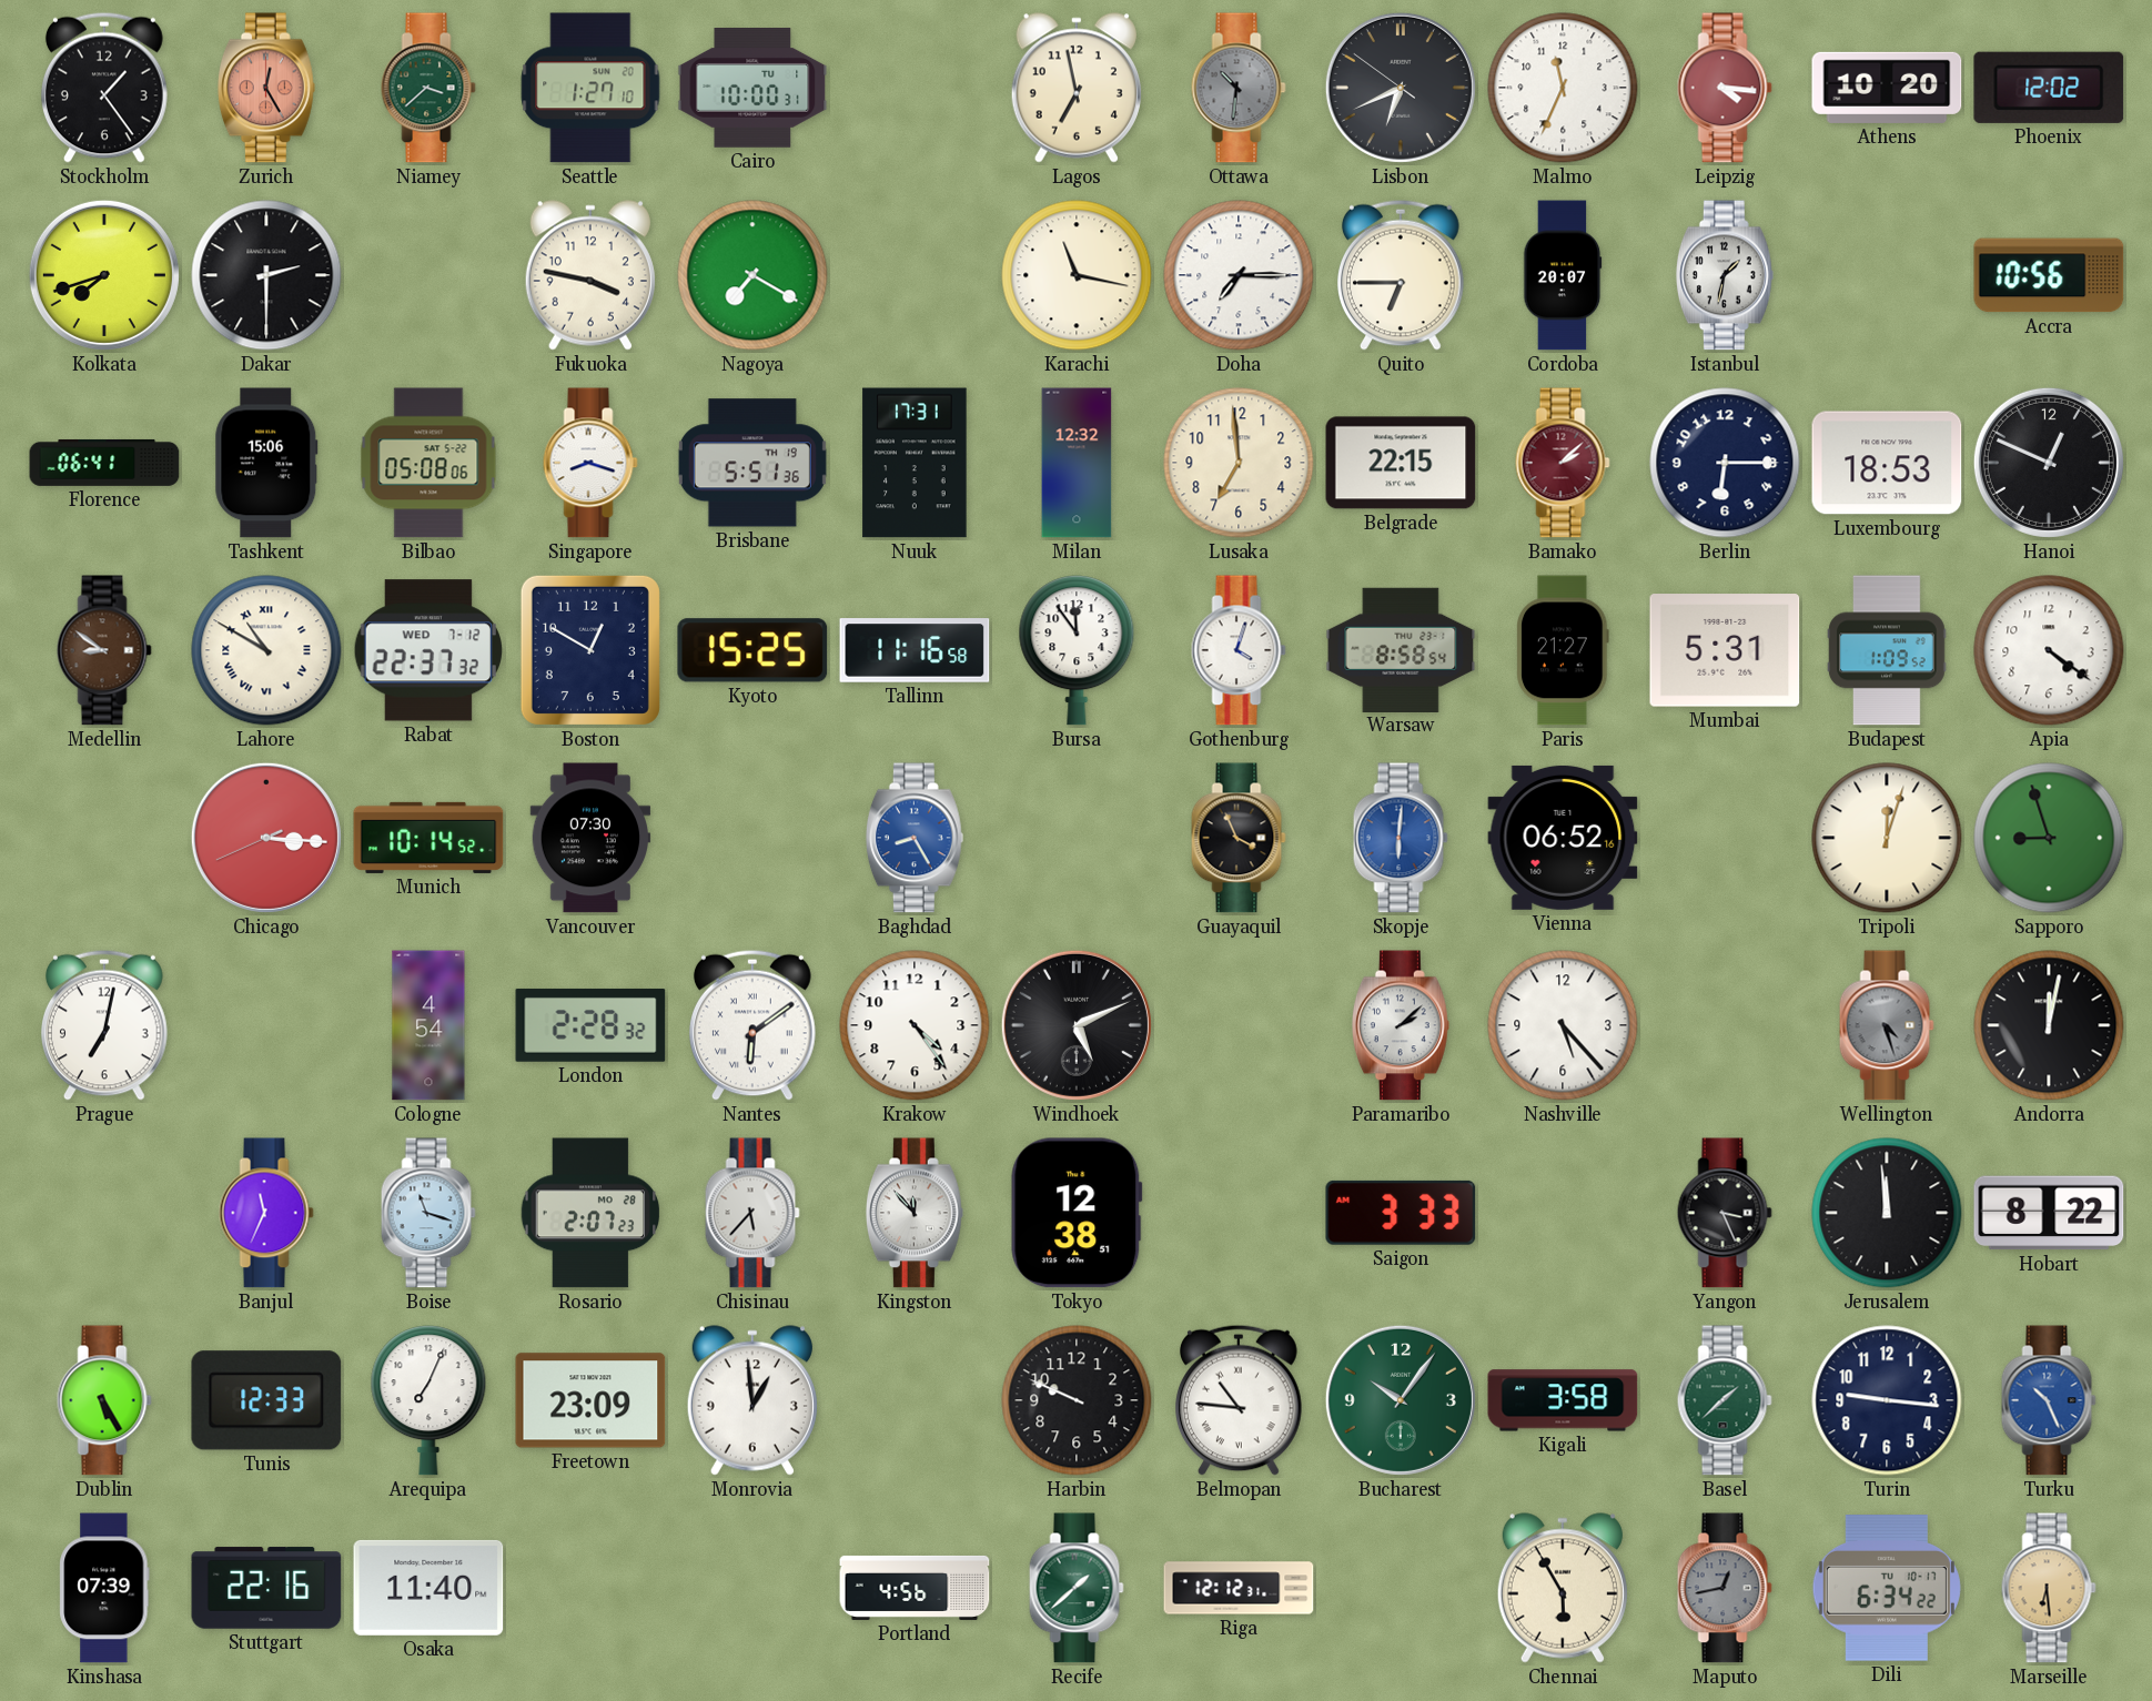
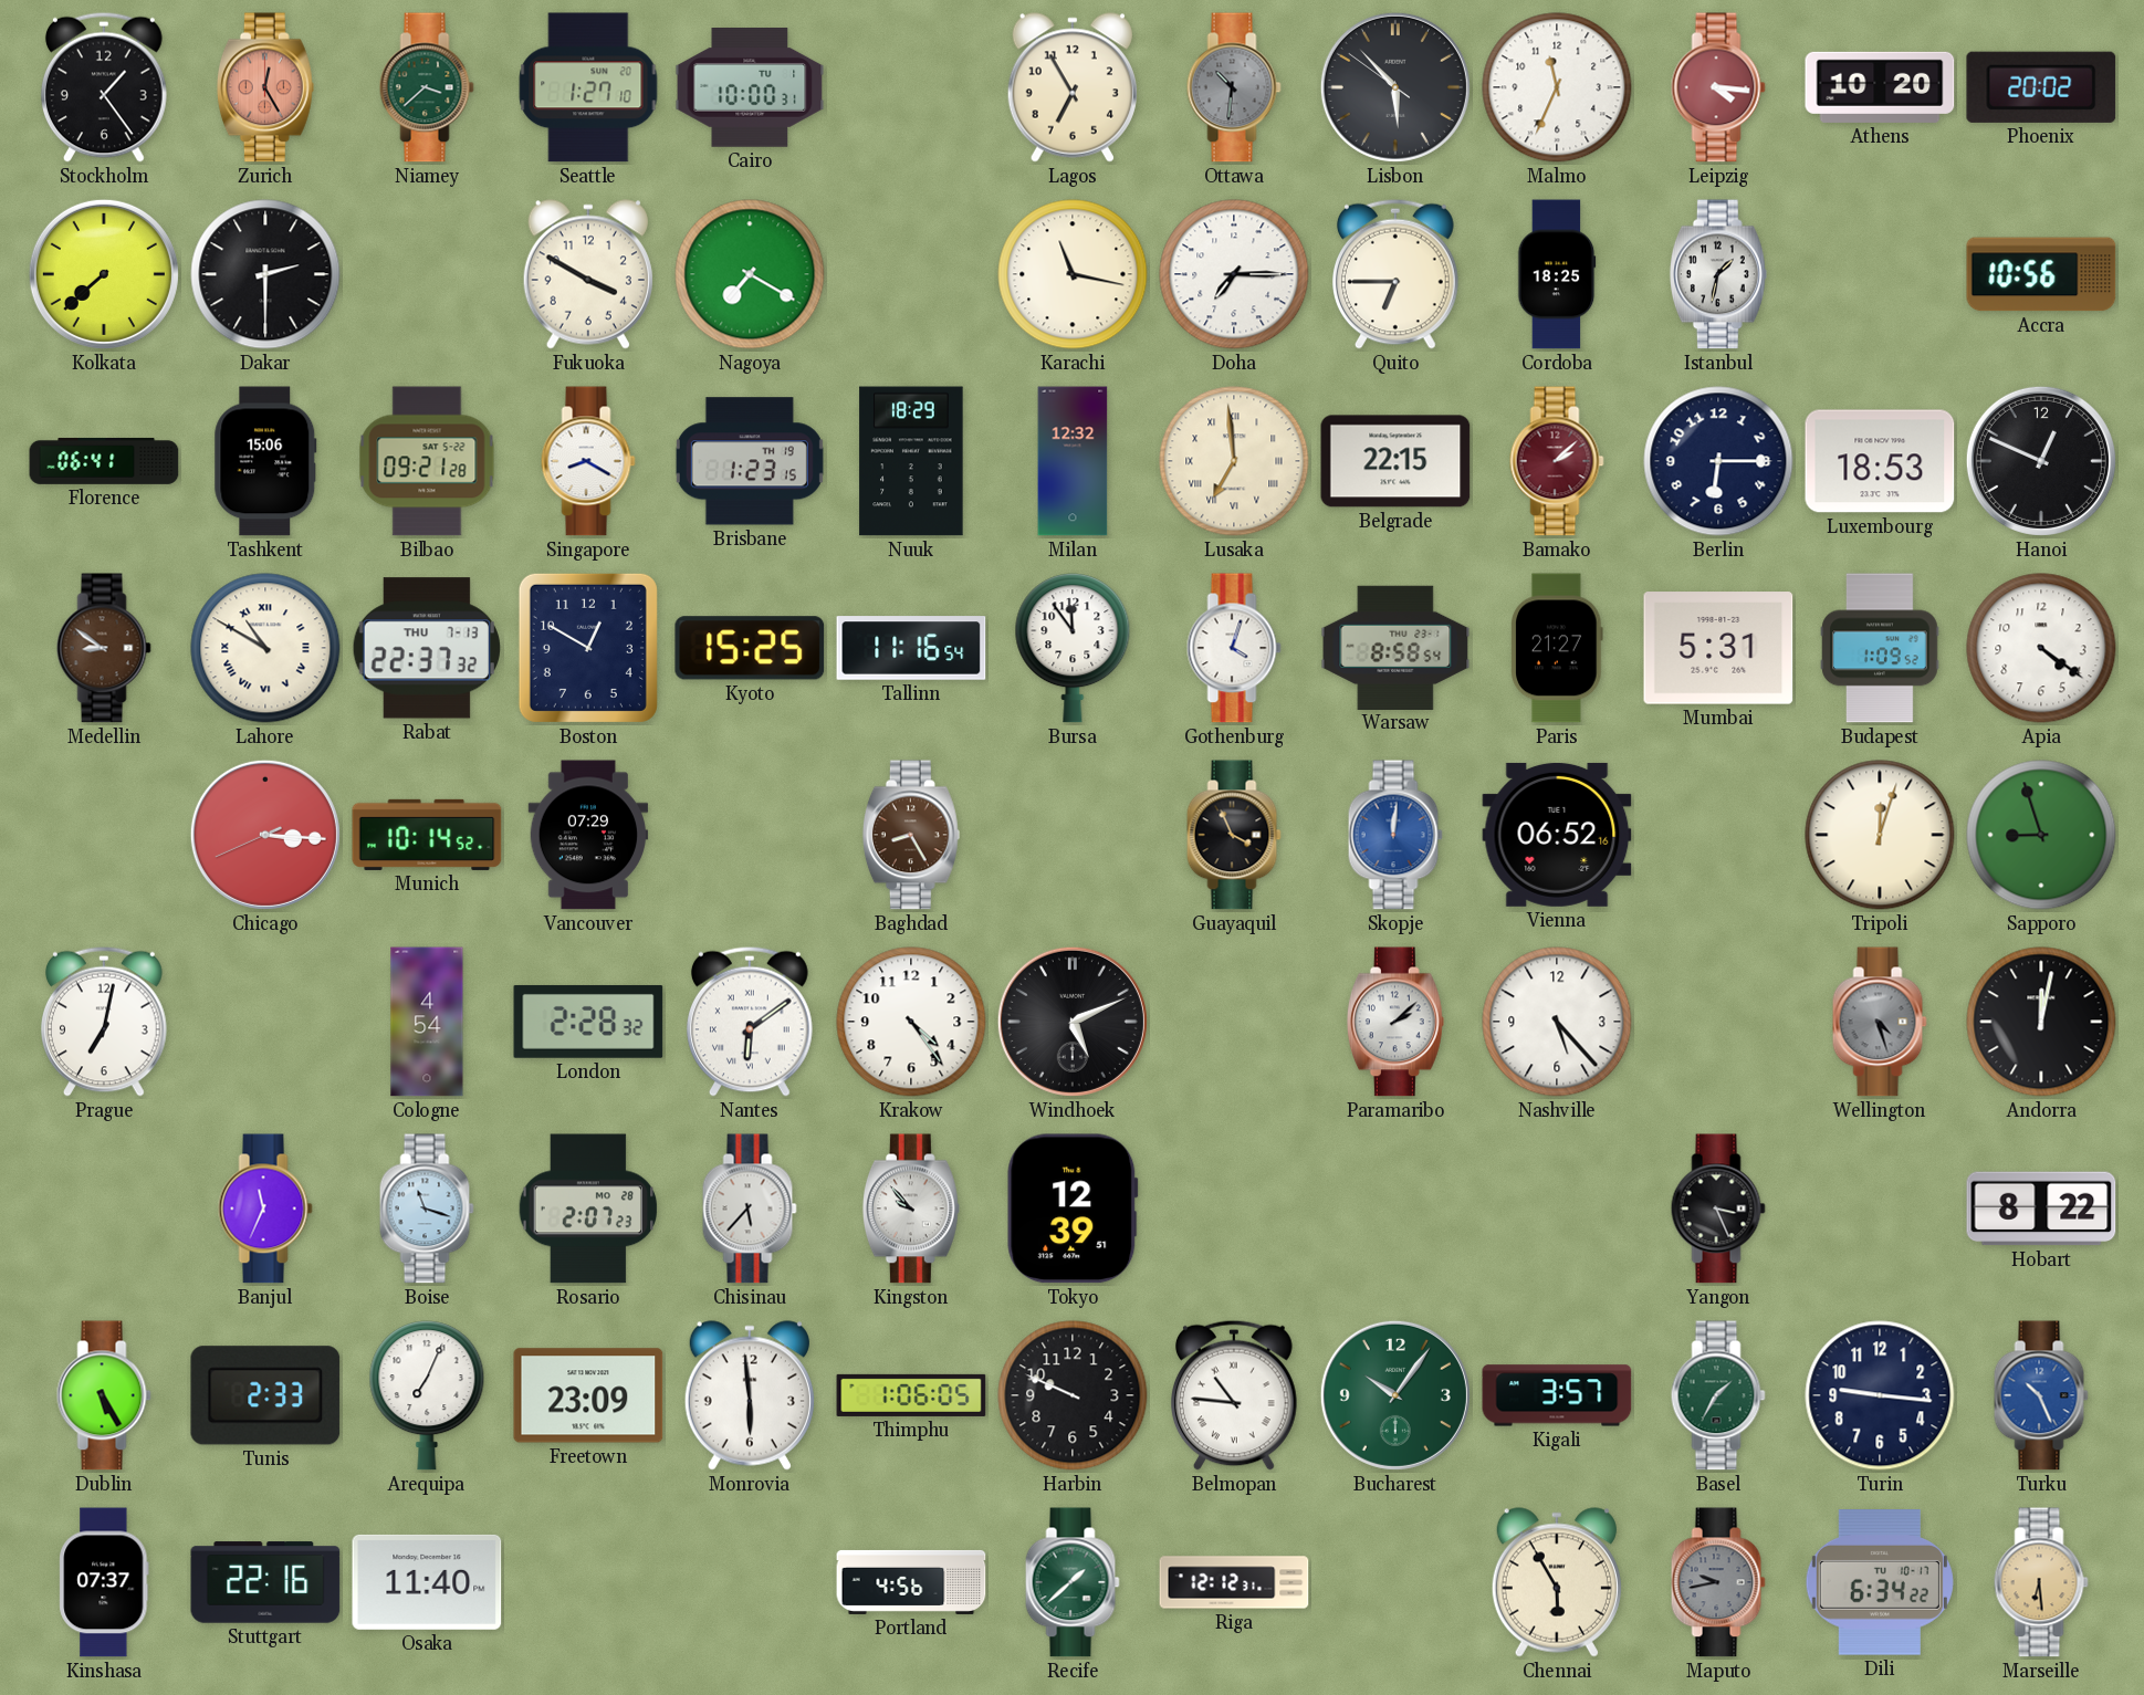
Lagos: 6:58 -> 6:55 (1073, 87)
Lisbon: 6:40 -> 5:52 (1395, 87)
Phoenix: 12:02 -> 20:02 (2041, 87)
Kolkata: 7:42 -> 7:38 (104, 274)
Fukuoka: 3:47 -> 3:50 (588, 274)
Cordoba: 20:07 -> 18:25 (1557, 274)
Bilbao: 05:08 -> 09:21 (427, 461)
Singapore: 8:18 -> 8:20 (588, 461)
Brisbane: 5:51 -> 1:23 (750, 461)
Nuuk: 17:31 -> 18:29 (911, 461)
Lusaka numerals: Arabic -> Roman (1234, 461)
Rabat date: WED 7-12 -> THU 7-13 (427, 648)
Tallinn: 11:16:58 -> 11:16:54 (911, 648)
Vancouver: 07:30 -> 07:29 (588, 835)
Baghdad dial: blue -> brown (911, 835)
Skopje: 6:01 -> 12:01 (1395, 835)
Kingston: 11:53 -> 9:53 (911, 1209)
Tokyo: 12:38 -> 12:39 (1073, 1209)
Saigon: 3:33 -> none (1401, 1213)
Jerusalem: 11:59 -> none (1887, 1213)
Tunis: 12:33 -> 2:33 (265, 1395)
Monrovia: 12:59 -> 5:59 (750, 1395)
Thimphu: none -> 1:06 (911, 1395)
Kigali: 3:58 -> 3:57 (1557, 1395)
Basel: 1:38 -> 1:35 (1718, 1395)
Kinshasa: 07:39 -> 07:37 (104, 1582)
Maputo: 12:43 -> 9:43 (1718, 1582)
